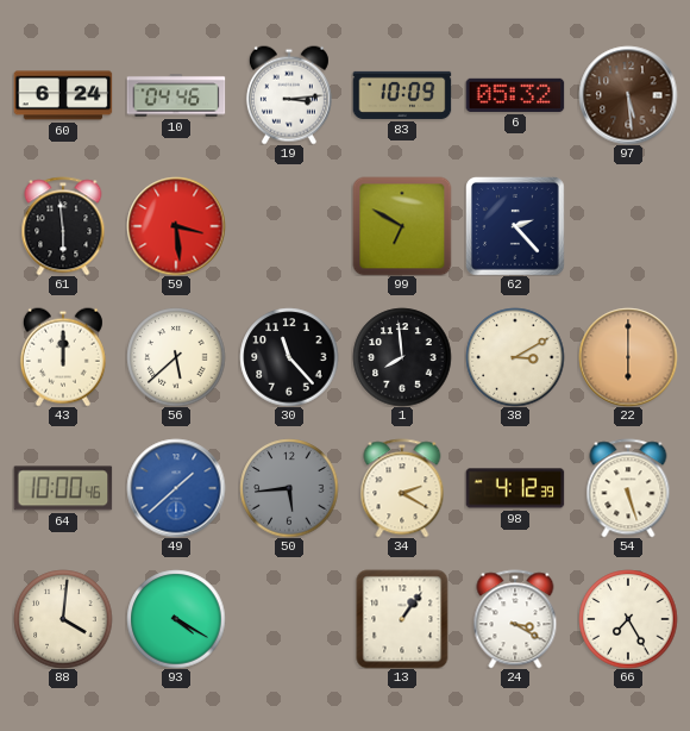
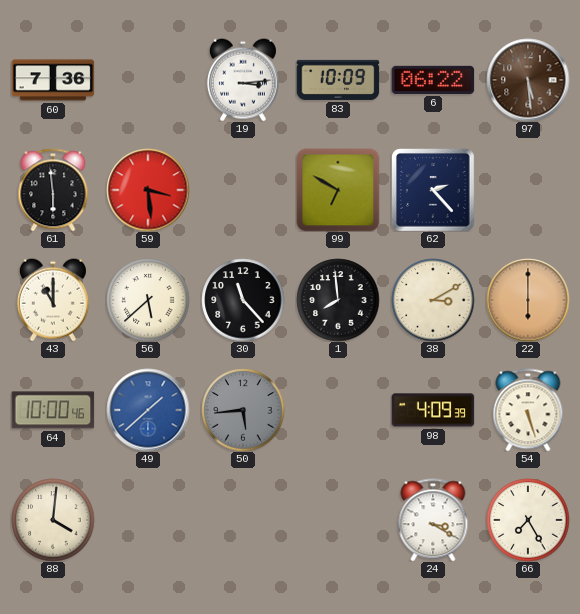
60: 6:24 -> 7:36 (53, 80)
10: 04:46 -> none (176, 95)
6: 05:32 -> 06:22 (433, 80)
43: 12:00 -> 11:00 (53, 300)
34: 2:20 -> none (402, 488)
98: 4:12 -> 4:09 (433, 410)
93: 4:20 -> none (176, 619)
13: 1:06 -> none (402, 619)
